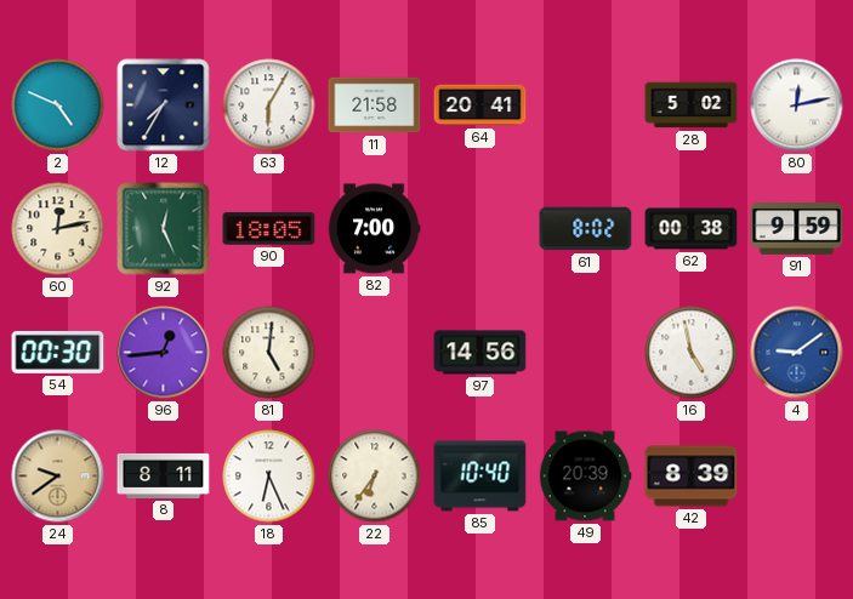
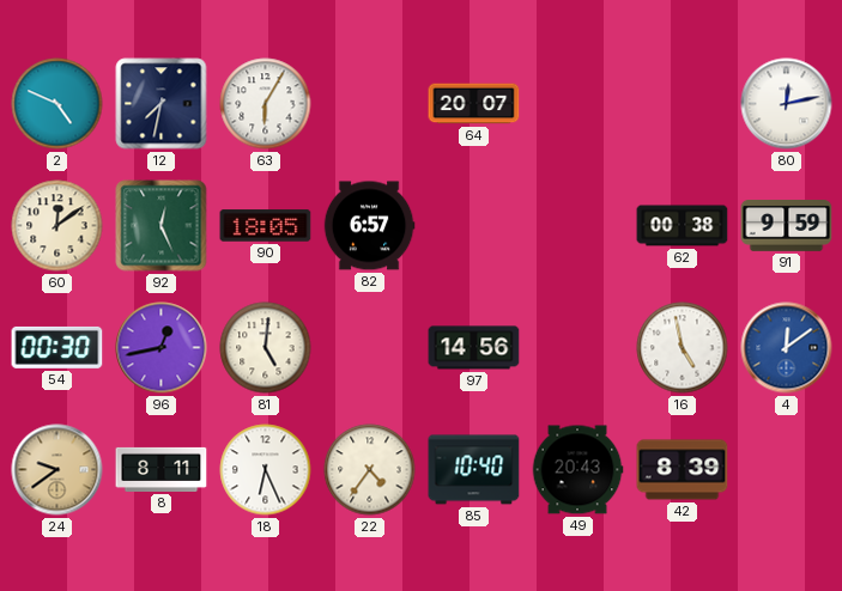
12: 7:35 -> 7:32 (162, 104)
11: 21:58 -> none (375, 105)
64: 20:41 -> 20:07 (474, 104)
28: 5:02 -> none (692, 105)
60: 12:13 -> 12:09 (57, 226)
82: 7:00 -> 6:57 (369, 226)
61: 8:02 -> none (586, 229)
96: 12:44 -> 12:43 (162, 348)
4: 9:09 -> 12:09 (787, 348)
22: 6:36 -> 4:36 (370, 470)
49: 20:39 -> 20:43 (577, 470)
